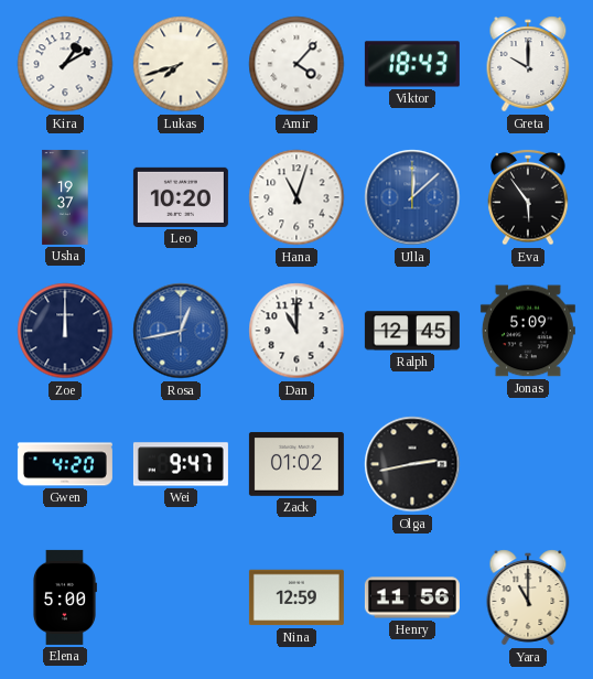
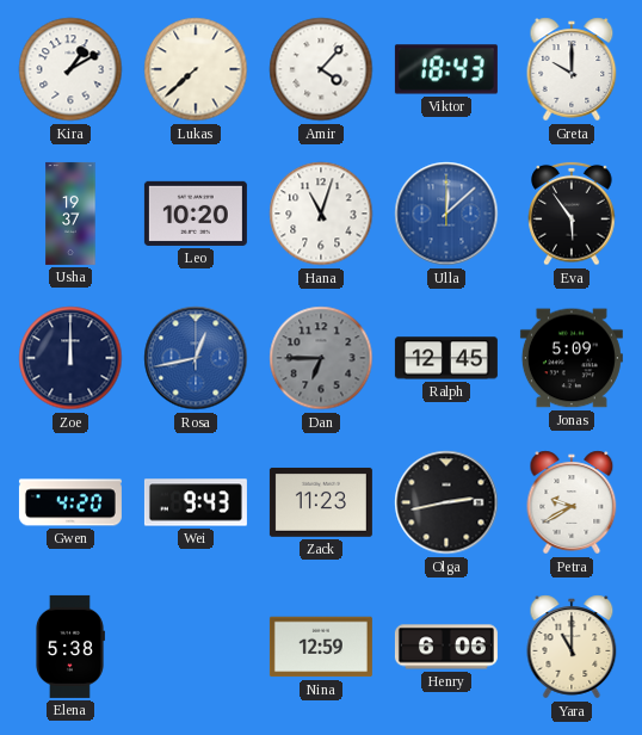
Lukas: 7:42 -> 7:38 (196, 69)
Dan: 11:00 -> 6:45 (321, 358)
Dan dial: white -> grey (321, 358)
Wei: 9:47 -> 9:43 (196, 502)
Zack: 01:02 -> 11:23 (321, 502)
Petra: none -> 9:40 (572, 502)
Elena: 5:00 -> 5:38 (69, 647)
Henry: 11:56 -> 6:06 (446, 647)
